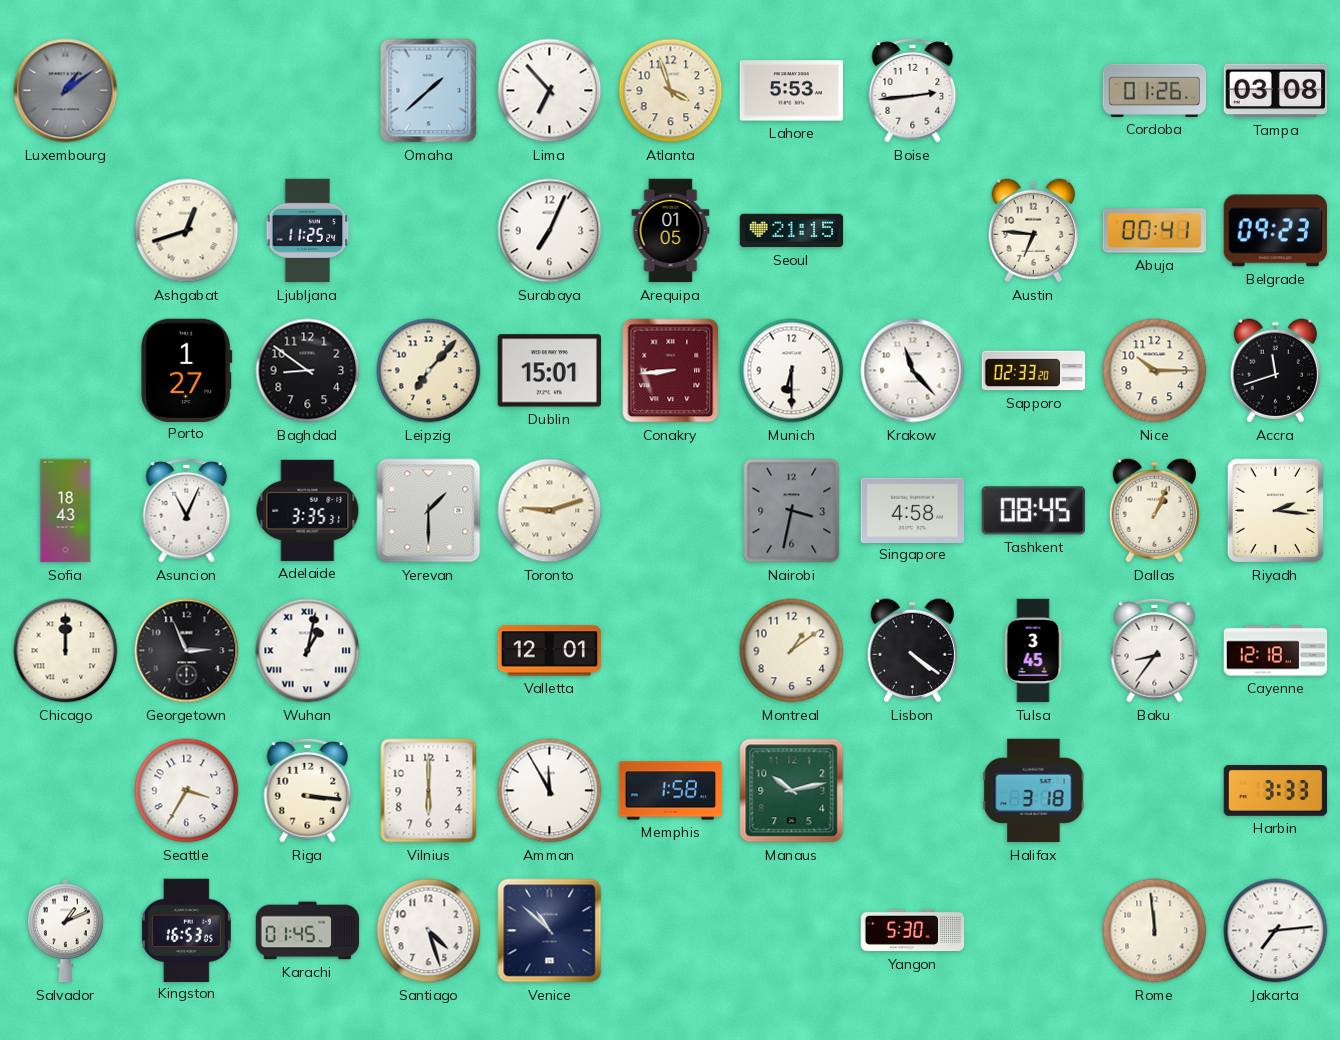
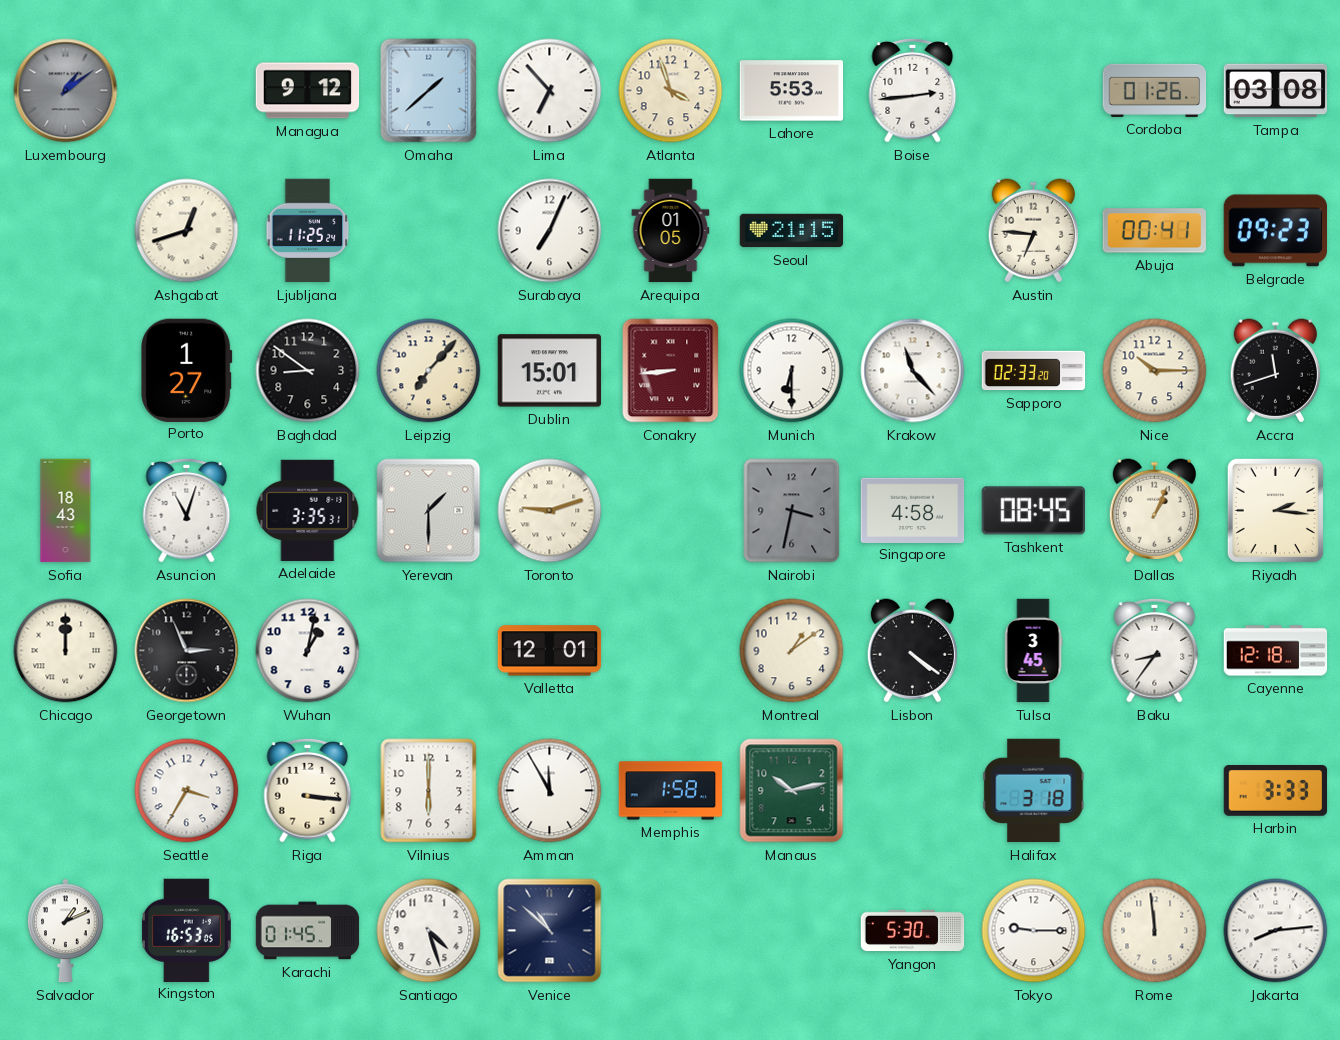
Managua: none -> 9:12 (308, 91)
Asuncion: 11:04 -> 11:03 (187, 510)
Wuhan numerals: Roman -> Arabic (308, 651)
Tokyo: none -> 9:15 (1034, 931)
Jakarta: 7:14 -> 8:14 (1276, 931)
